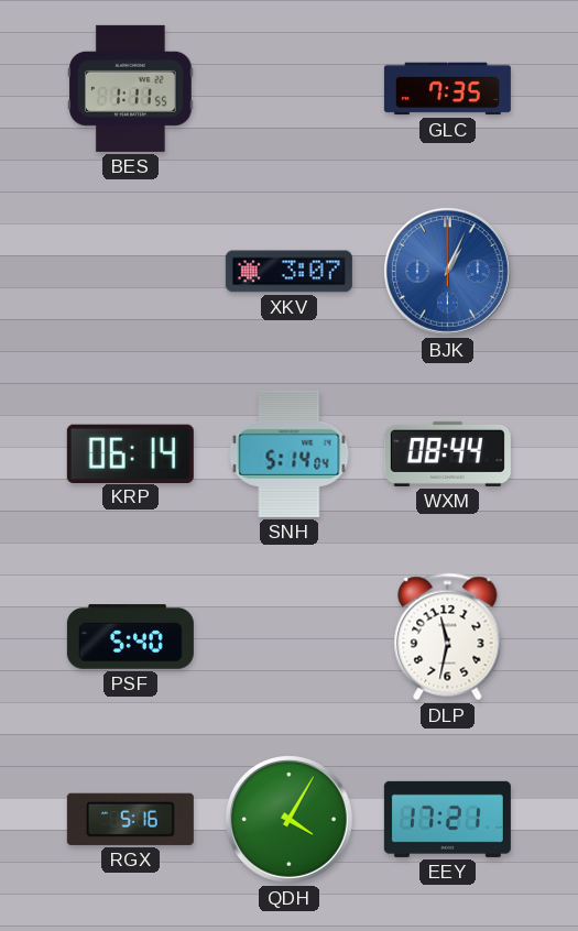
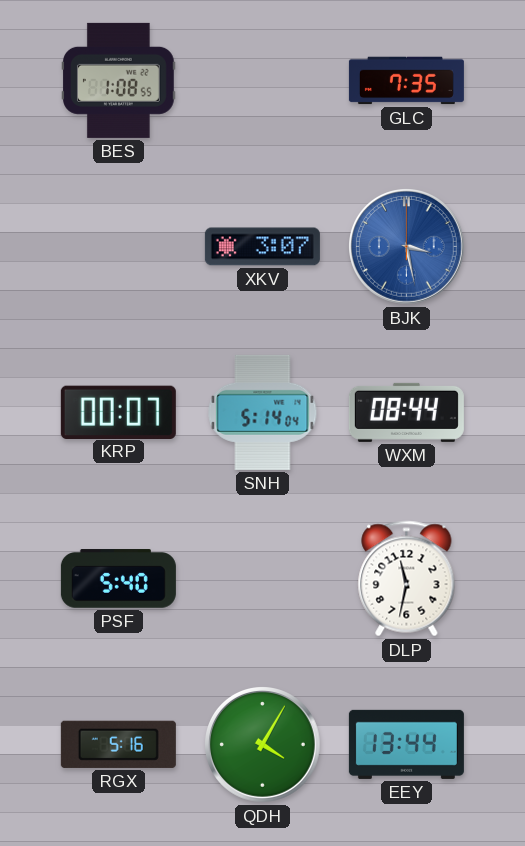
BES: 1:11 -> 1:08 (119, 80)
BJK: 1:04 -> 3:28 (407, 247)
KRP: 06:14 -> 00:07 (118, 412)
EEY: 17:21 -> 13:44 (406, 744)
